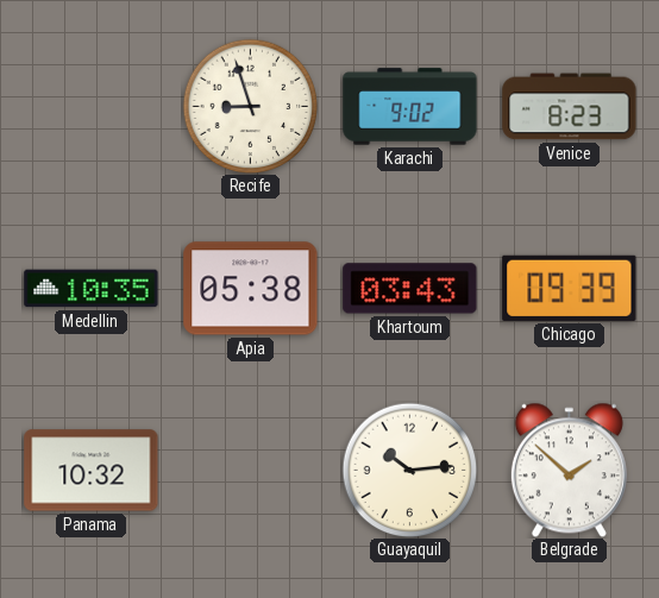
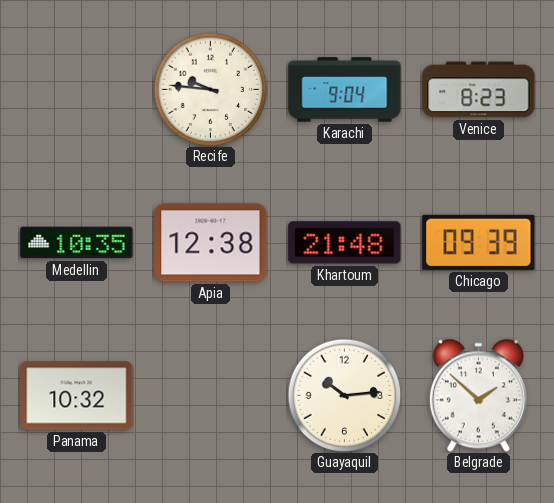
Recife: 8:57 -> 9:46 (210, 89)
Karachi: 9:02 -> 9:04 (345, 90)
Apia: 05:38 -> 12:38 (211, 243)
Khartoum: 03:43 -> 21:48 (345, 243)
